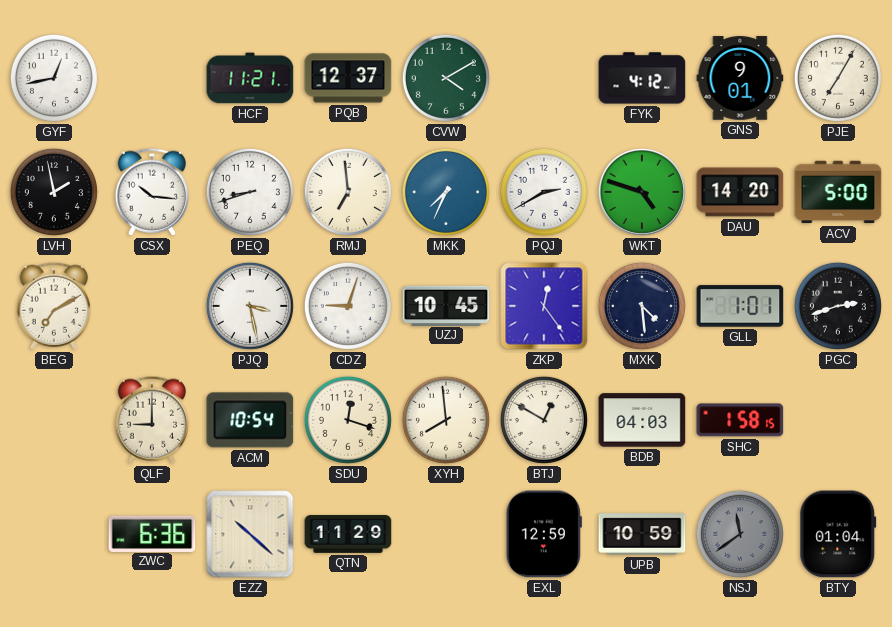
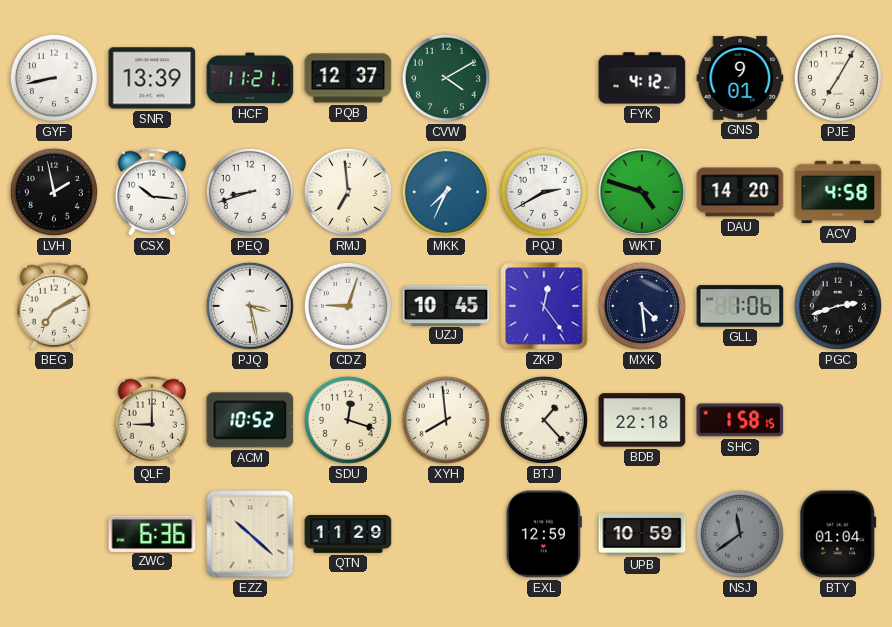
GYF: 12:43 -> 8:43 (54, 78)
SNR: none -> 13:39 (152, 78)
ACV: 5:00 -> 4:58 (838, 192)
GLL: 1:01 -> 1:06 (740, 306)
ACM: 10:54 -> 10:52 (250, 420)
BTJ: 12:50 -> 1:23 (544, 420)
BDB: 04:03 -> 22:18 (642, 420)
